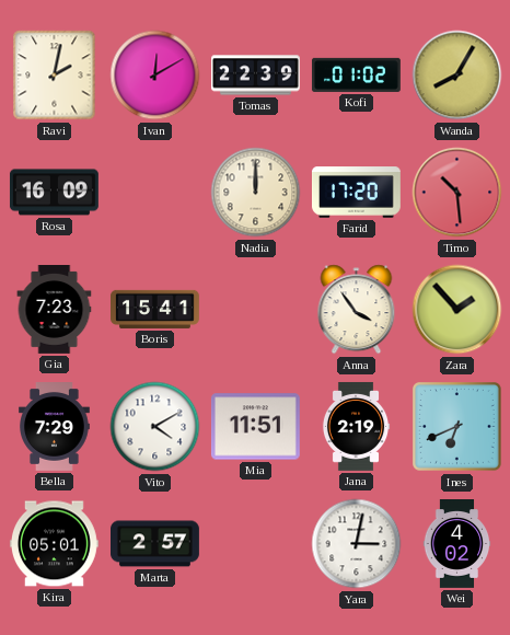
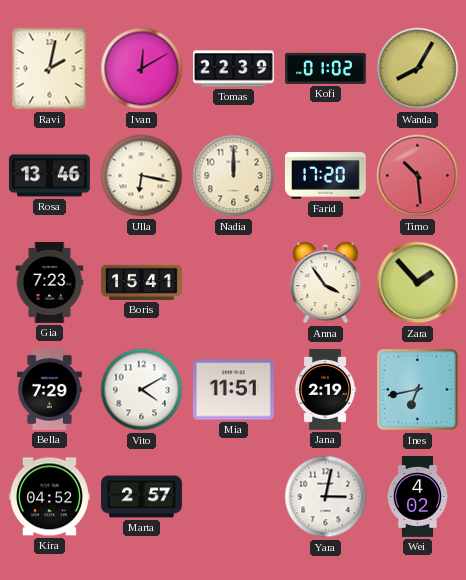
Rosa: 16:09 -> 13:46 (49, 176)
Ulla: none -> 6:17 (142, 176)
Ines: 6:41 -> 6:43 (418, 390)
Kira: 05:01 -> 04:52 (49, 497)
